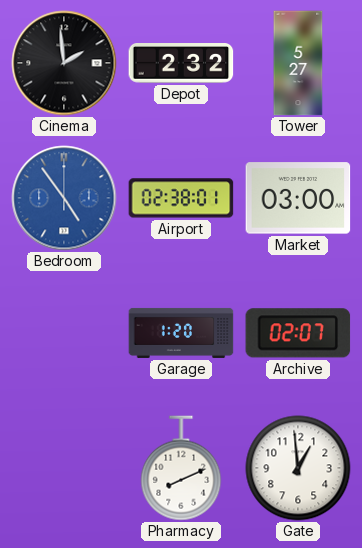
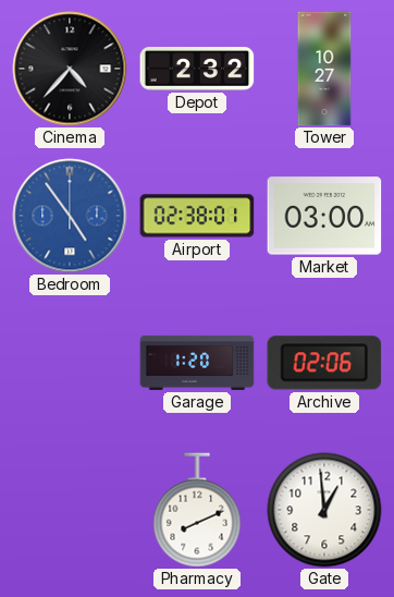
Cinema: 1:59 -> 4:37 (70, 69)
Tower: 5:27 -> 10:27 (324, 69)
Archive: 02:07 -> 02:06 (324, 363)
